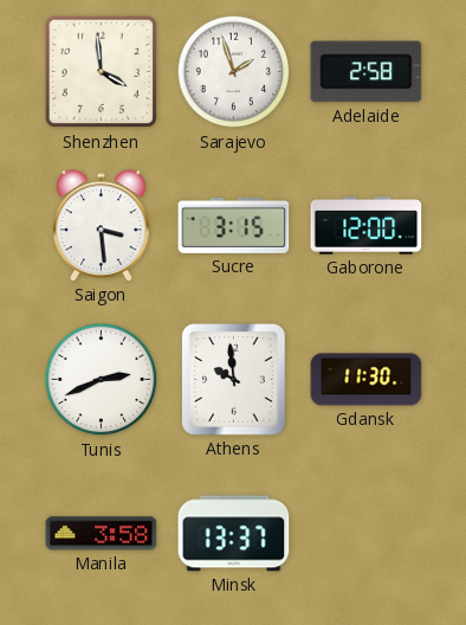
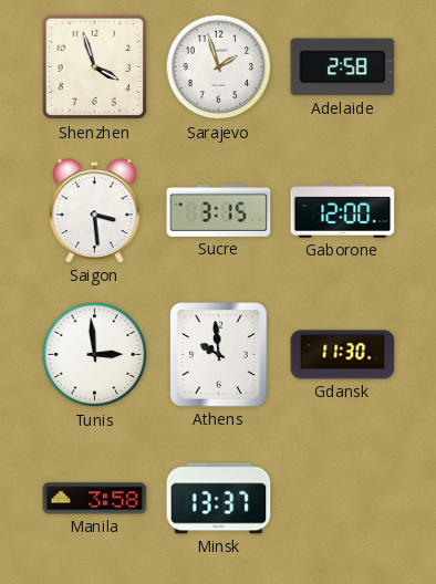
Shenzhen: 3:59 -> 3:57 (95, 67)
Tunis: 2:41 -> 2:59 (95, 355)
